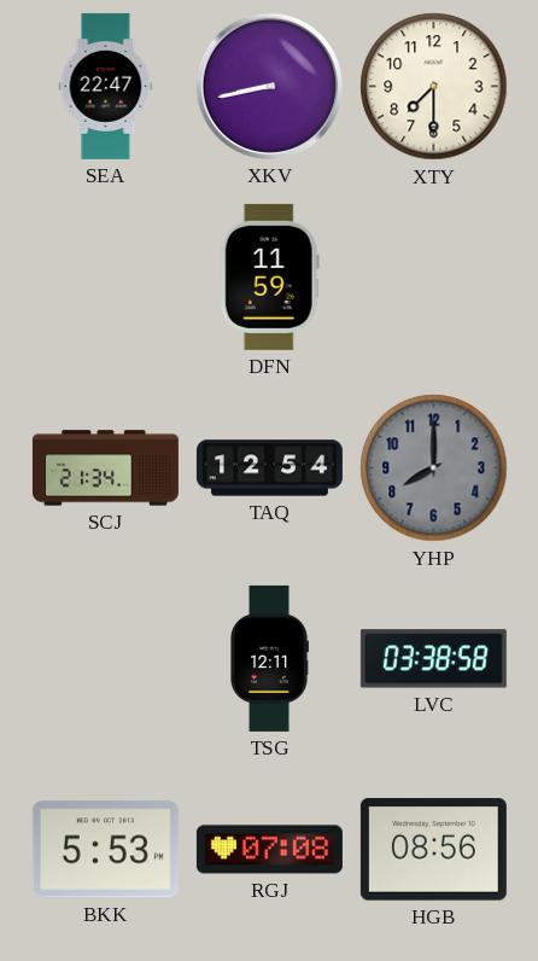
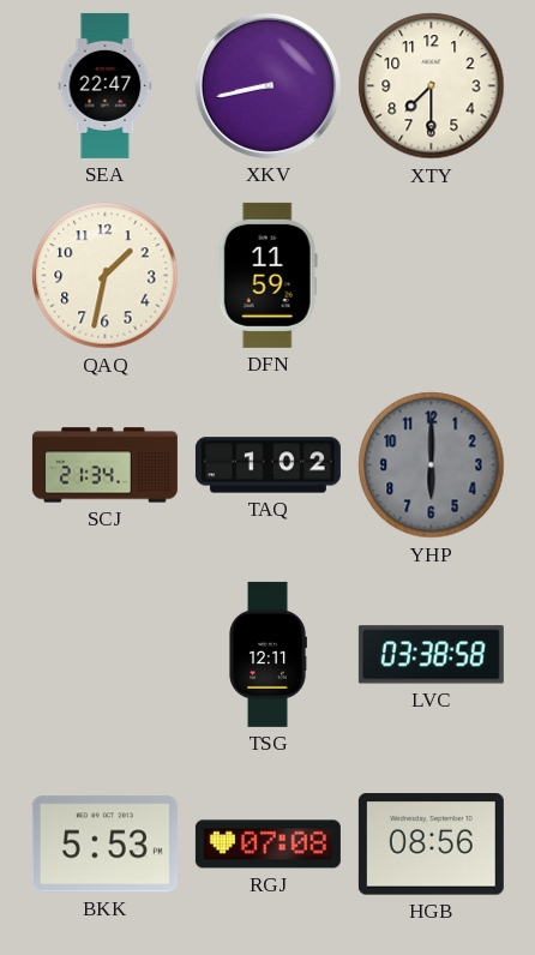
QAQ: none -> 1:32 (106, 276)
TAQ: 12:54 -> 1:02 (267, 466)
YHP: 8:00 -> 6:00 (432, 466)
